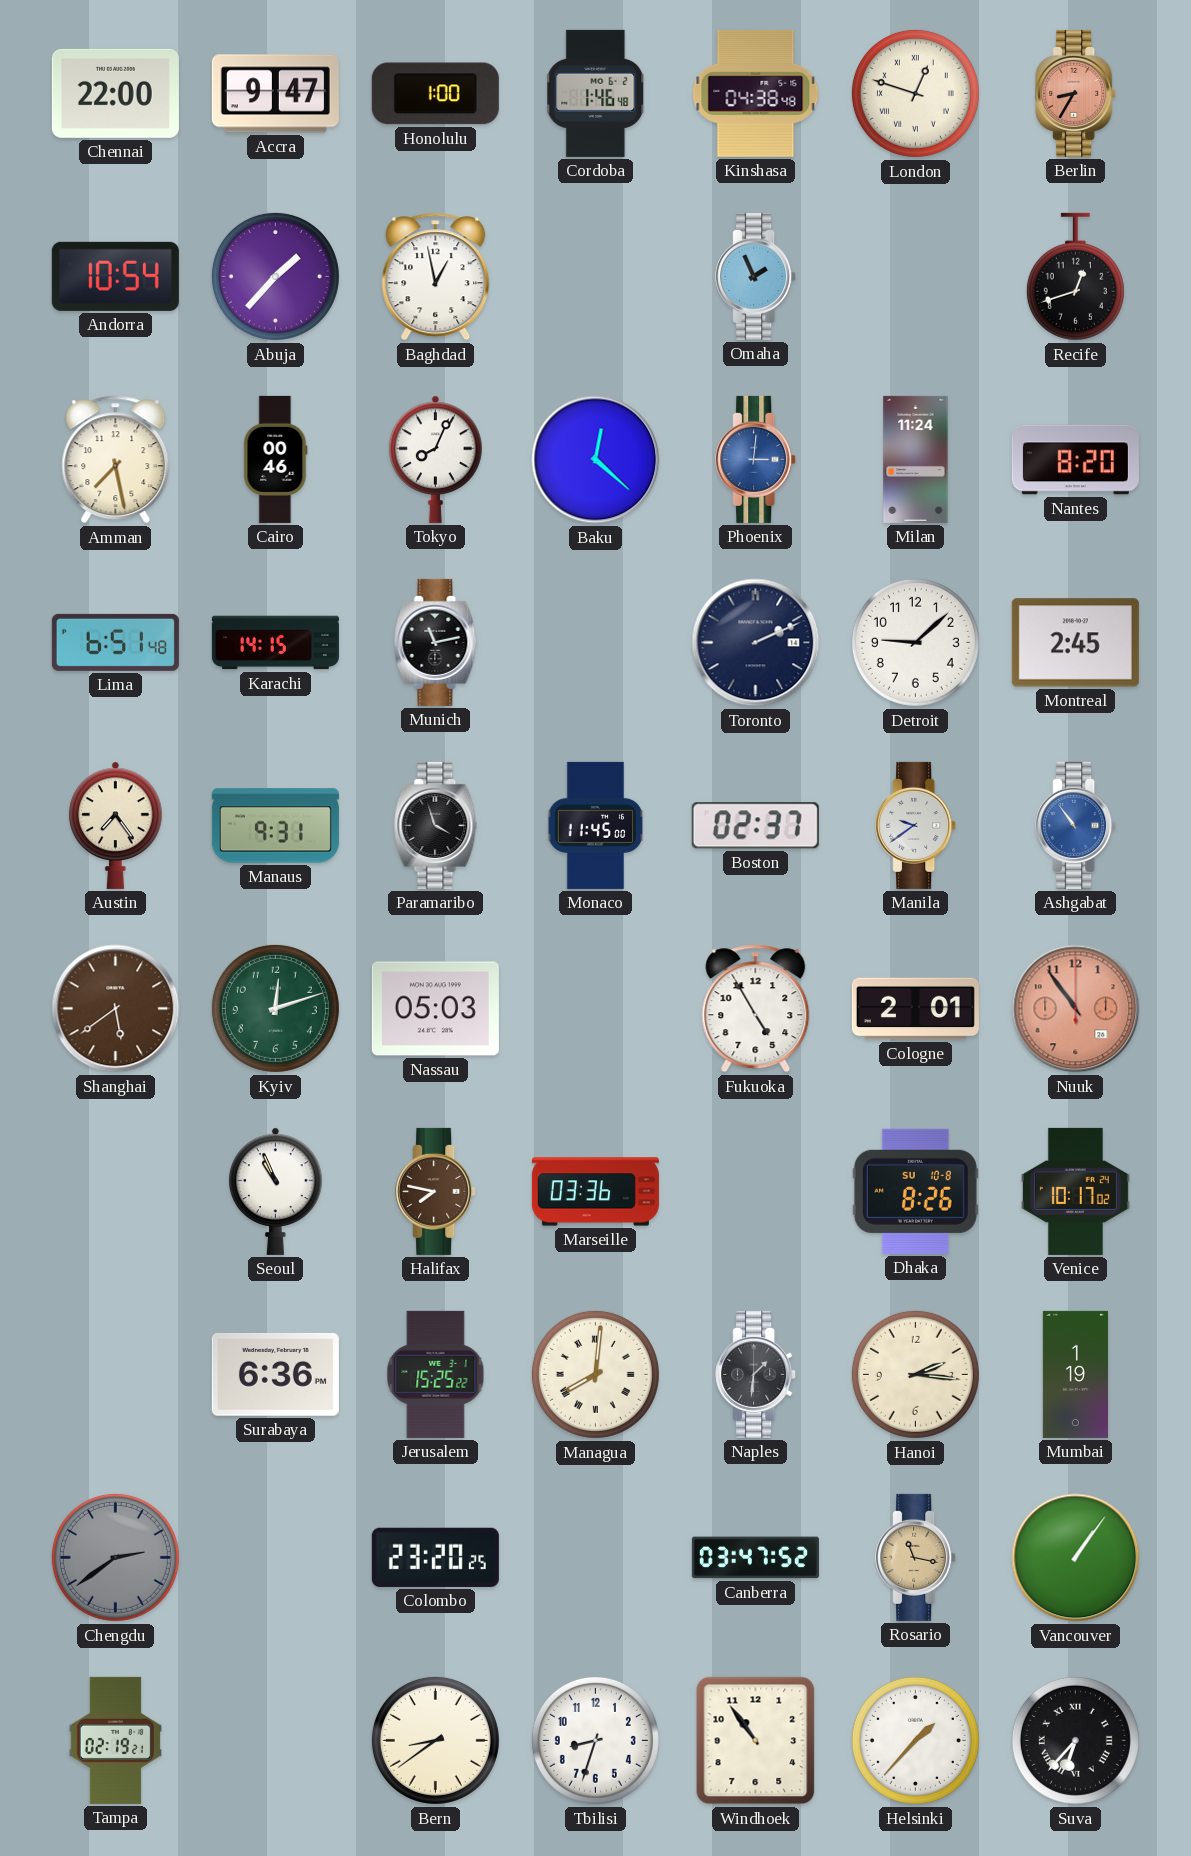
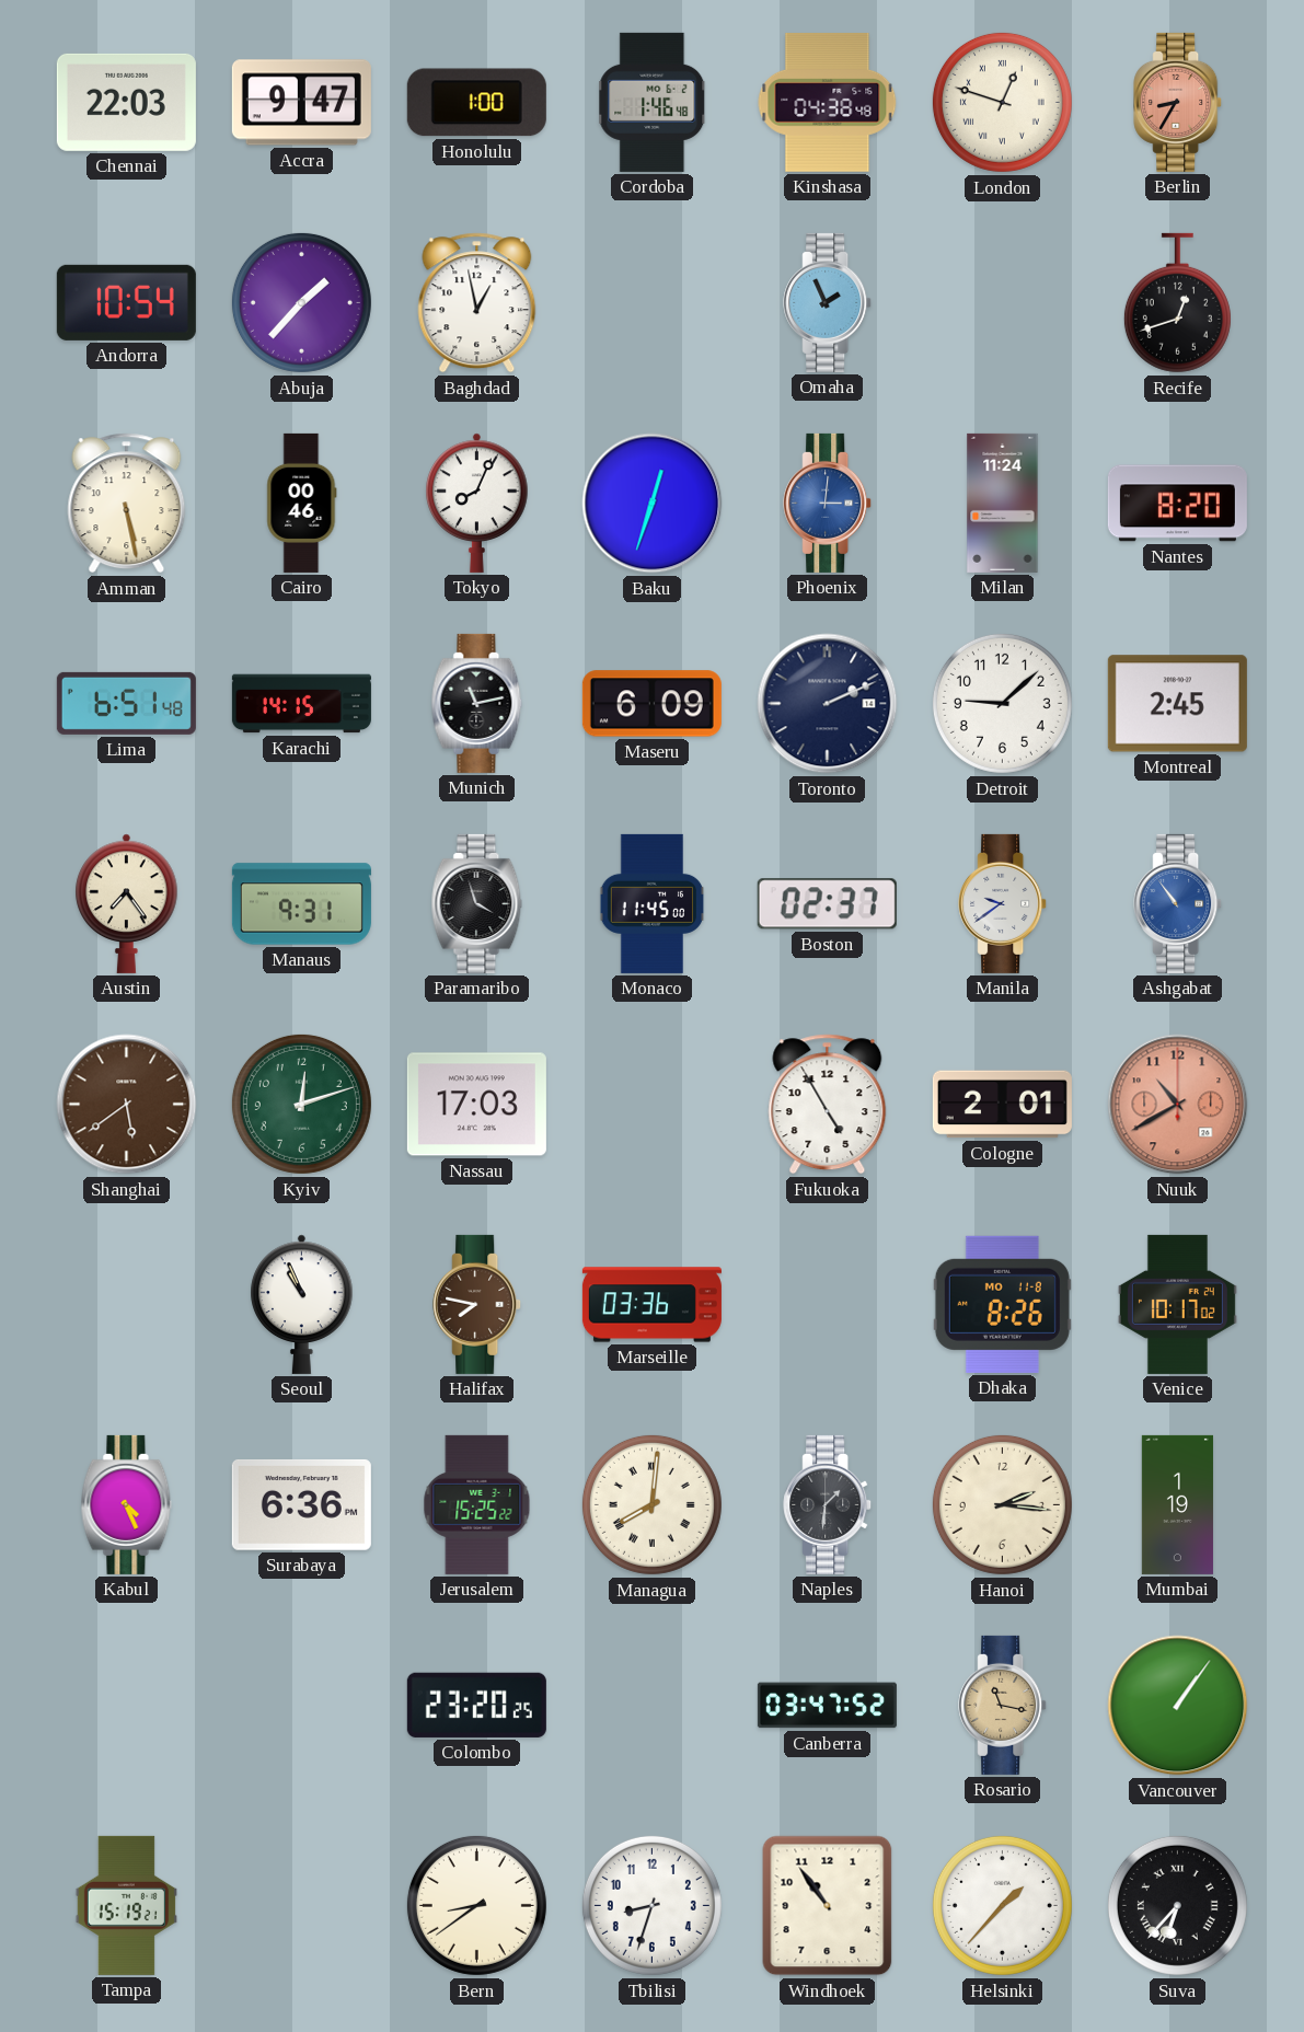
Chennai: 22:00 -> 22:03 (126, 102)
Amman: 7:28 -> 5:28 (127, 504)
Baku: 12:22 -> 12:33 (653, 504)
Maseru: none -> 6:09 (651, 704)
Nassau: 05:03 -> 17:03 (476, 1105)
Nuuk: 10:54 -> 10:40 (1178, 1105)
Dhaka date: SU 10-8 -> MO 11-8 (1002, 1304)
Kabul: none -> 4:26 (127, 1504)
Chengdu: 2:39 -> none (115, 1557)
Tampa: 02:19 -> 15:19 (126, 1905)
